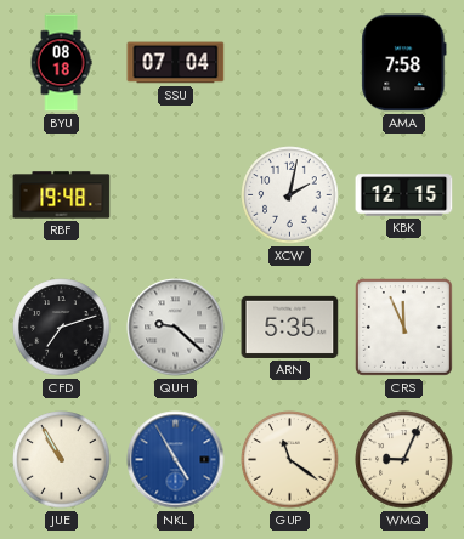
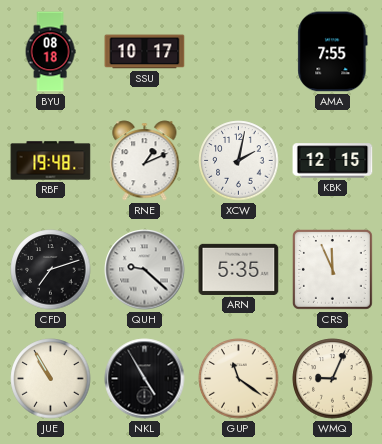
SSU: 07:04 -> 10:17 (145, 52)
AMA: 7:58 -> 7:55 (333, 52)
RNE: none -> 1:11 (145, 161)
NKL dial: blue -> black (145, 379)
